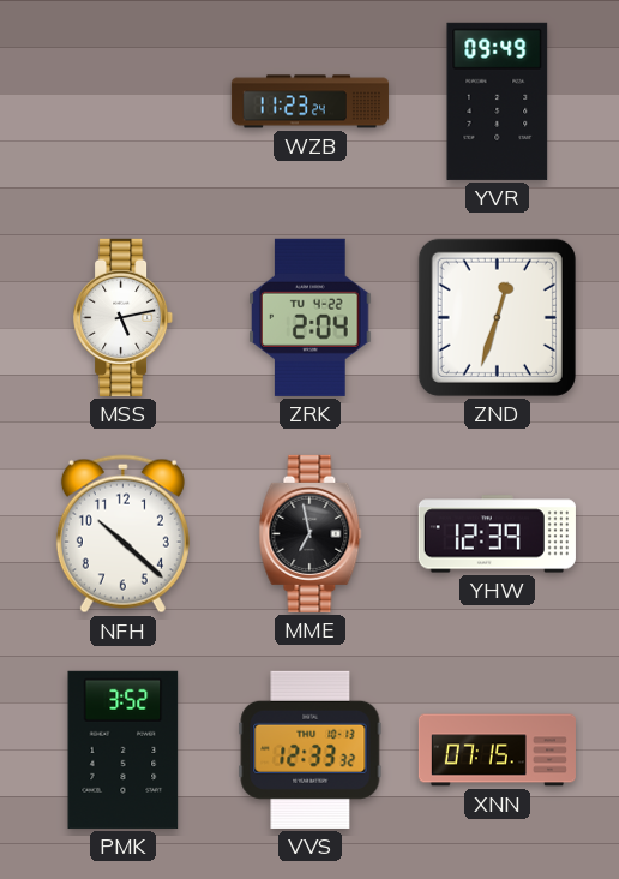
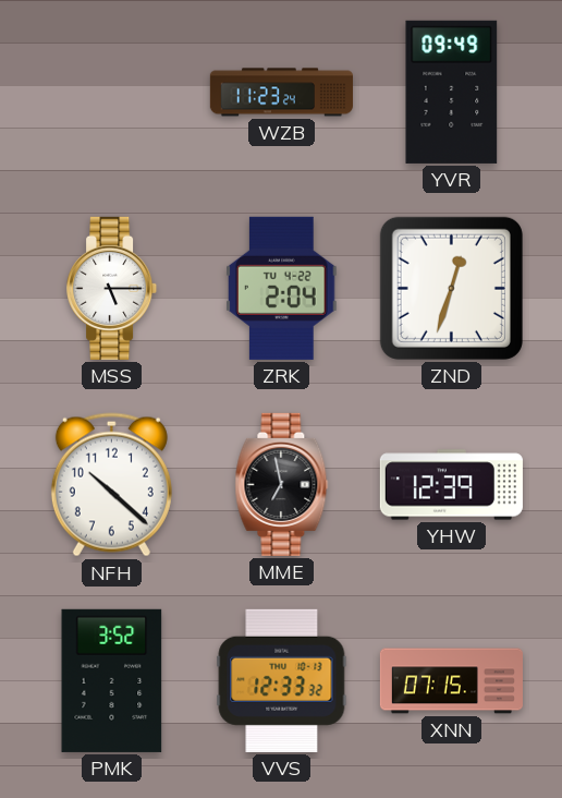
MSS: 5:13 -> 5:15 (112, 288)
